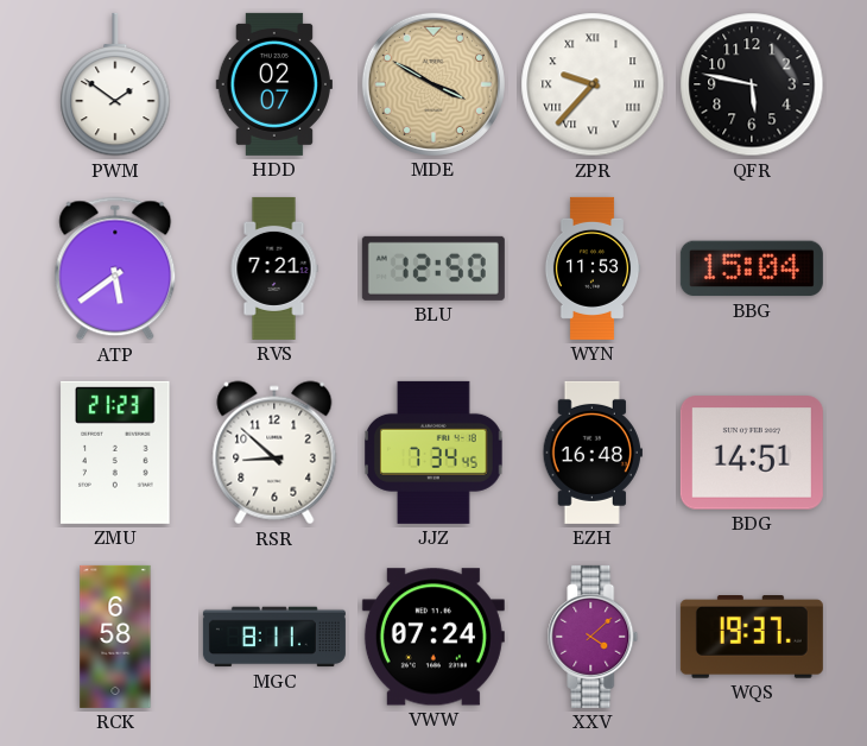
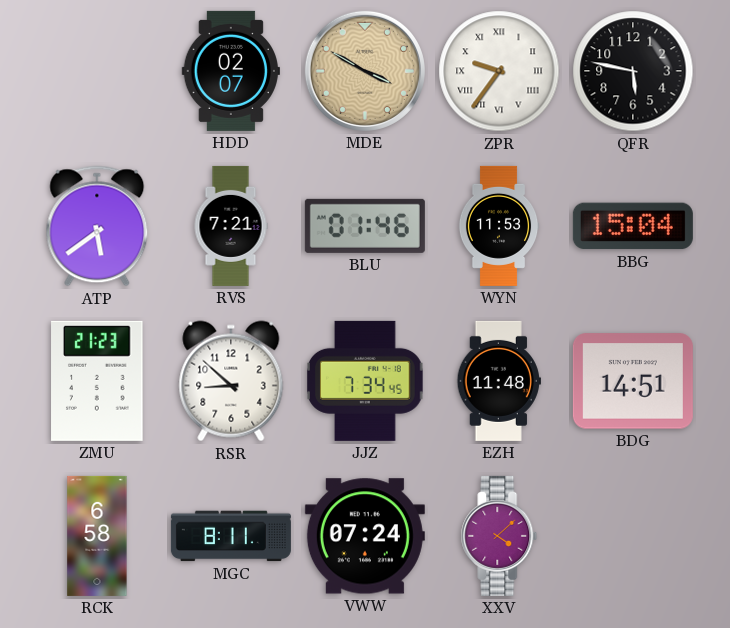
PWM: 1:51 -> none (115, 84)
ZPR: 9:37 -> 9:36 (499, 71)
BLU: 12:50 -> 01:46 (365, 226)
EZH: 16:48 -> 11:48 (499, 381)
WQS: 19:37 -> none (752, 638)
